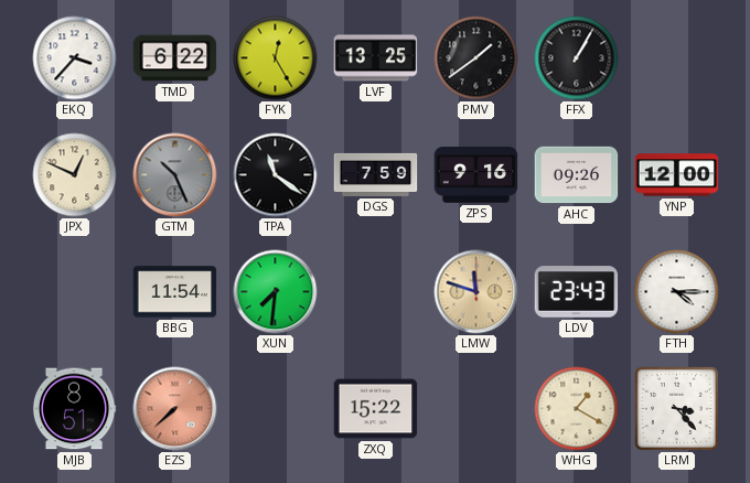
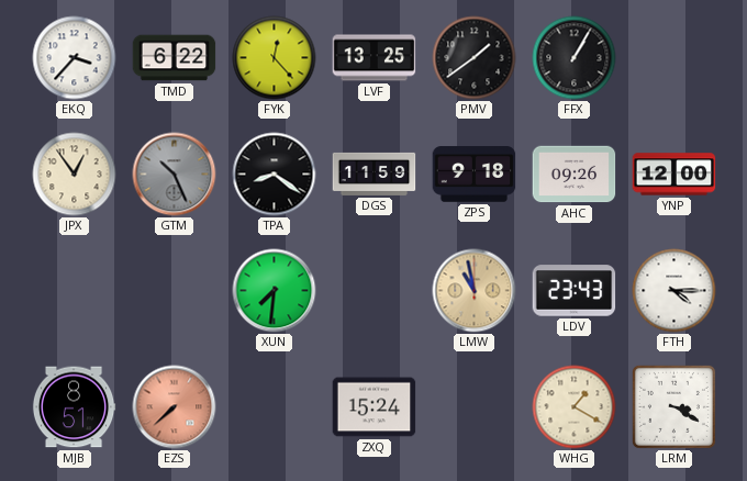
FYK: 12:25 -> 12:23 (275, 58)
JPX: 12:49 -> 12:54 (75, 175)
TPA: 11:21 -> 8:21 (275, 175)
DGS: 7:59 -> 11:59 (375, 174)
ZPS: 9:16 -> 9:18 (475, 175)
BBG: 11:54 -> none (175, 292)
LMW: 11:48 -> 10:58 (475, 291)
ZXQ: 15:22 -> 15:24 (375, 407)
LRM: 3:23 -> 3:20 (673, 406)
